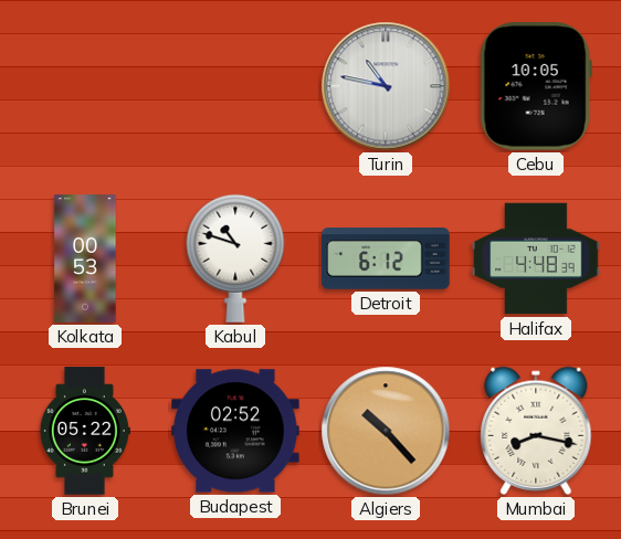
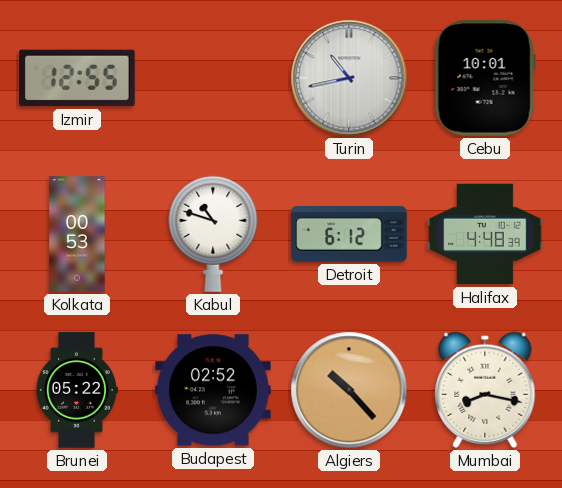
Izmir: none -> 12:55 (77, 78)
Turin: 10:47 -> 10:43 (349, 78)
Cebu: 10:05 -> 10:01 (485, 78)
